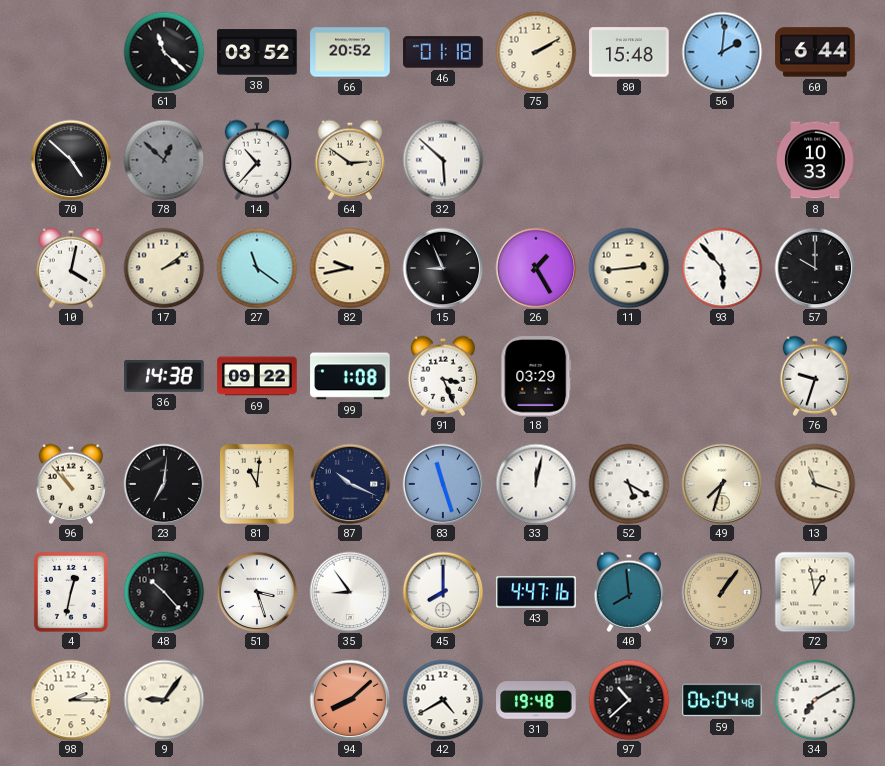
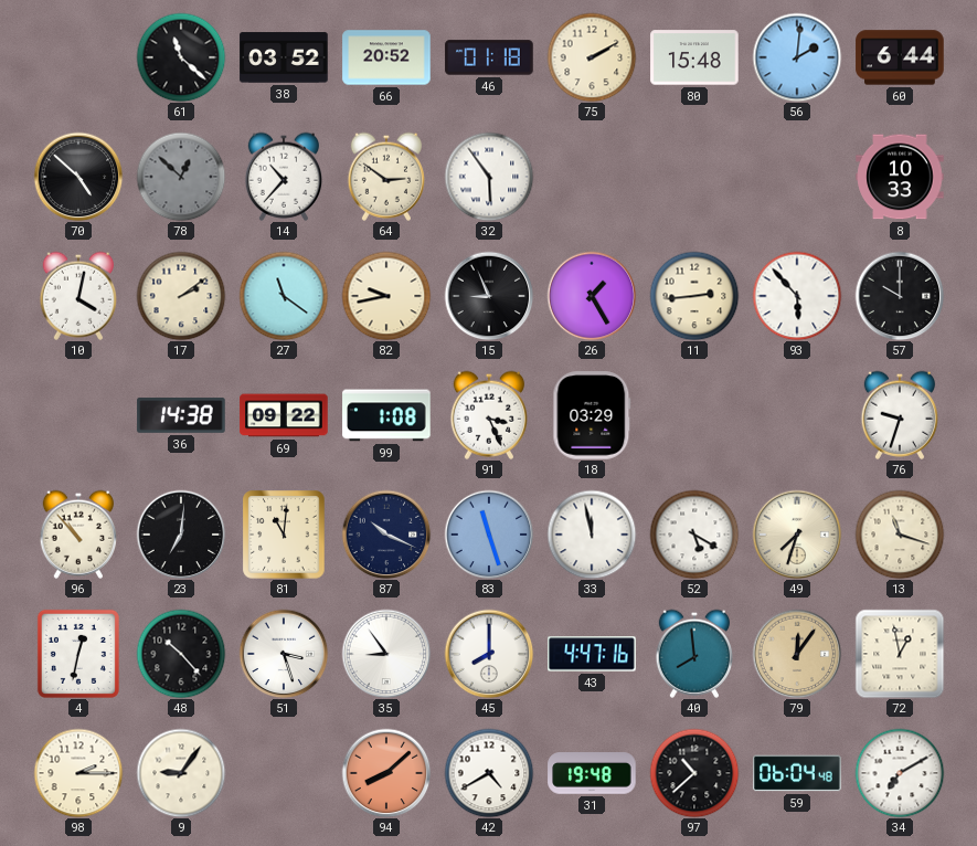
32: 5:52 -> 5:54 (489, 177)
33: 12:02 -> 11:58 (592, 535)
79: 1:06 -> 12:06 (797, 654)
